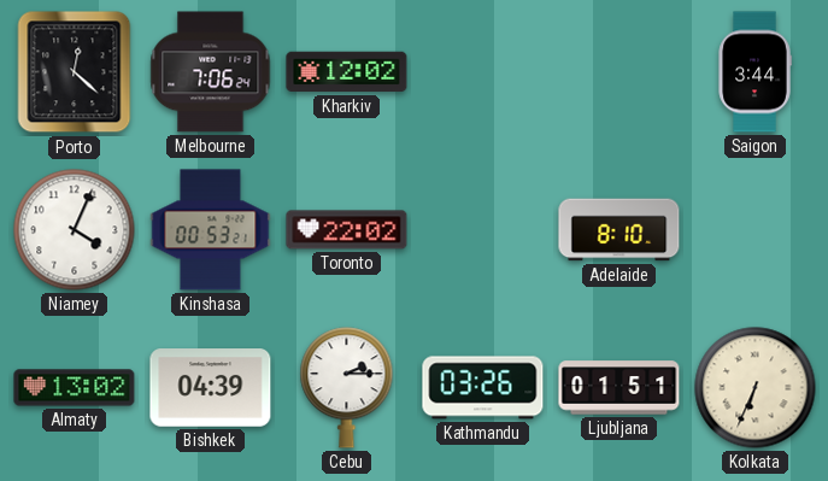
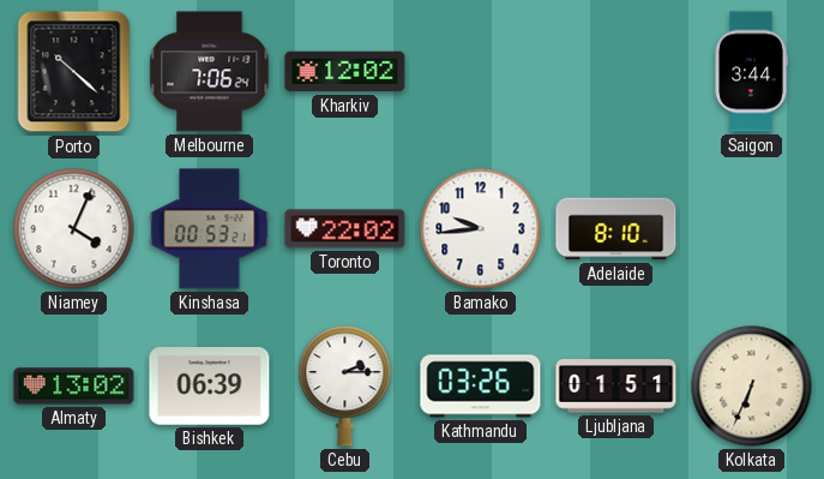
Porto: 12:22 -> 10:22 (74, 72)
Bamako: none -> 9:44 (481, 229)
Bishkek: 04:39 -> 06:39 (210, 387)
